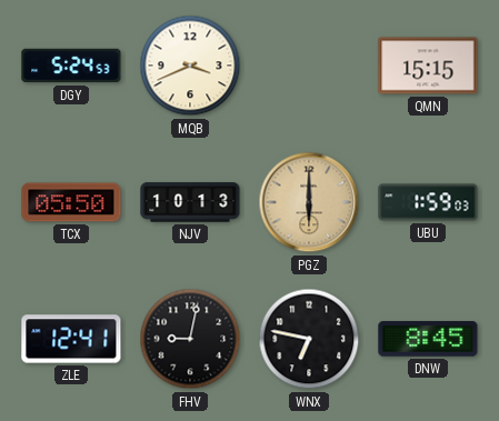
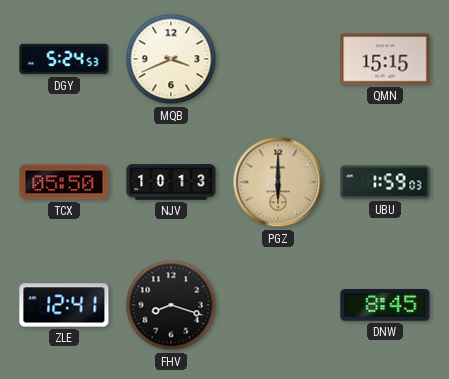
FHV: 9:02 -> 8:18 (171, 305)
WNX: 6:47 -> none (309, 339)
